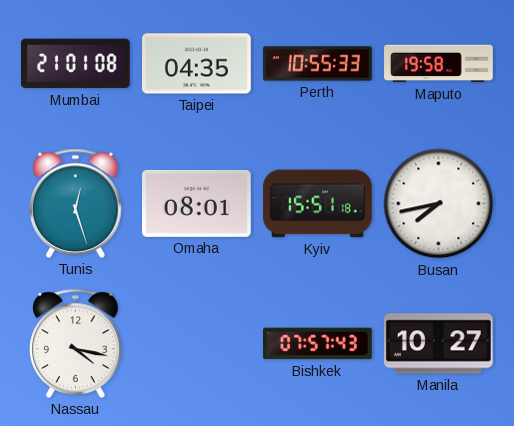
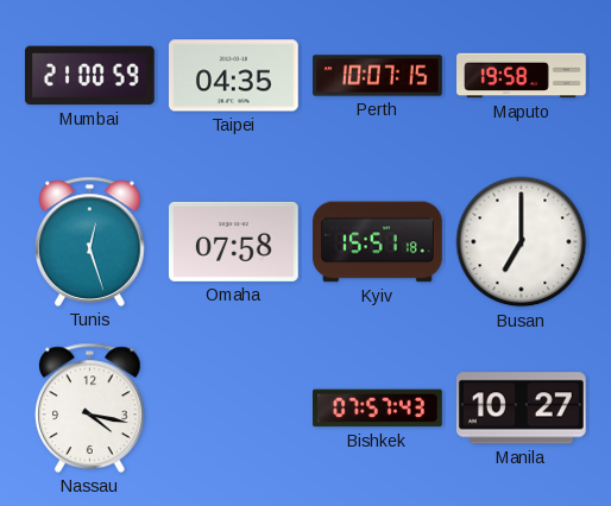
Mumbai: 21:01 -> 21:00 (89, 76)
Perth: 10:55 -> 10:07 (378, 76)
Omaha: 08:01 -> 07:58 (234, 241)
Busan: 7:43 -> 7:00 (522, 242)
